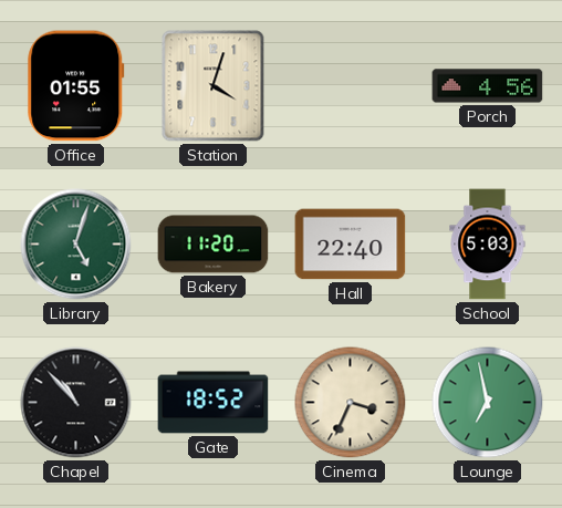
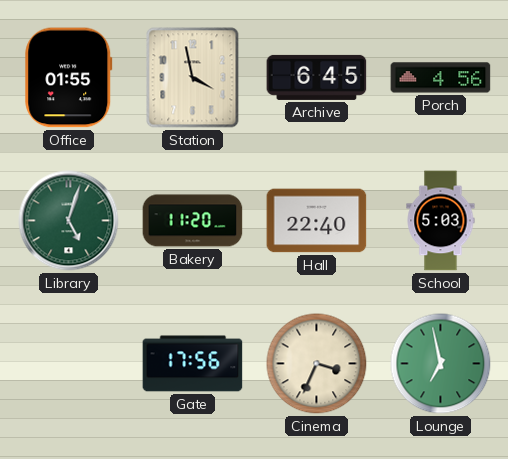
Station: 4:03 -> 3:58 (193, 78)
Archive: none -> 6:45 (317, 77)
Chapel: 10:53 -> none (76, 403)
Gate: 18:52 -> 17:56 (193, 364)
